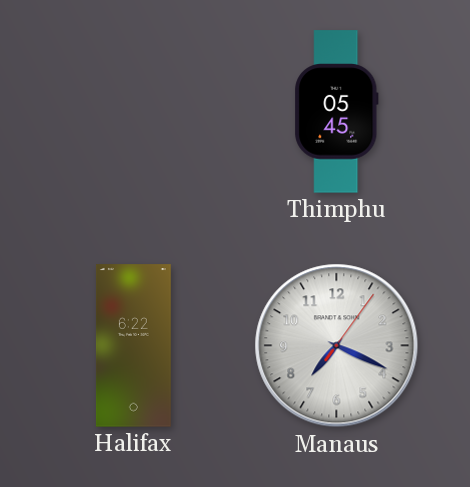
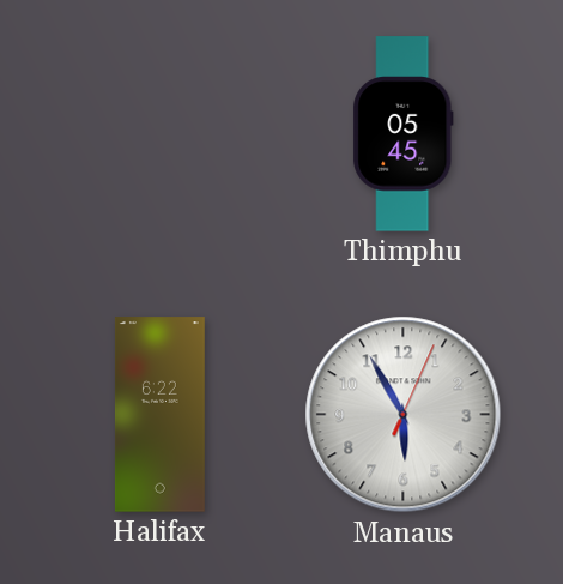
Manaus: 7:19 -> 5:55 (404, 415)
